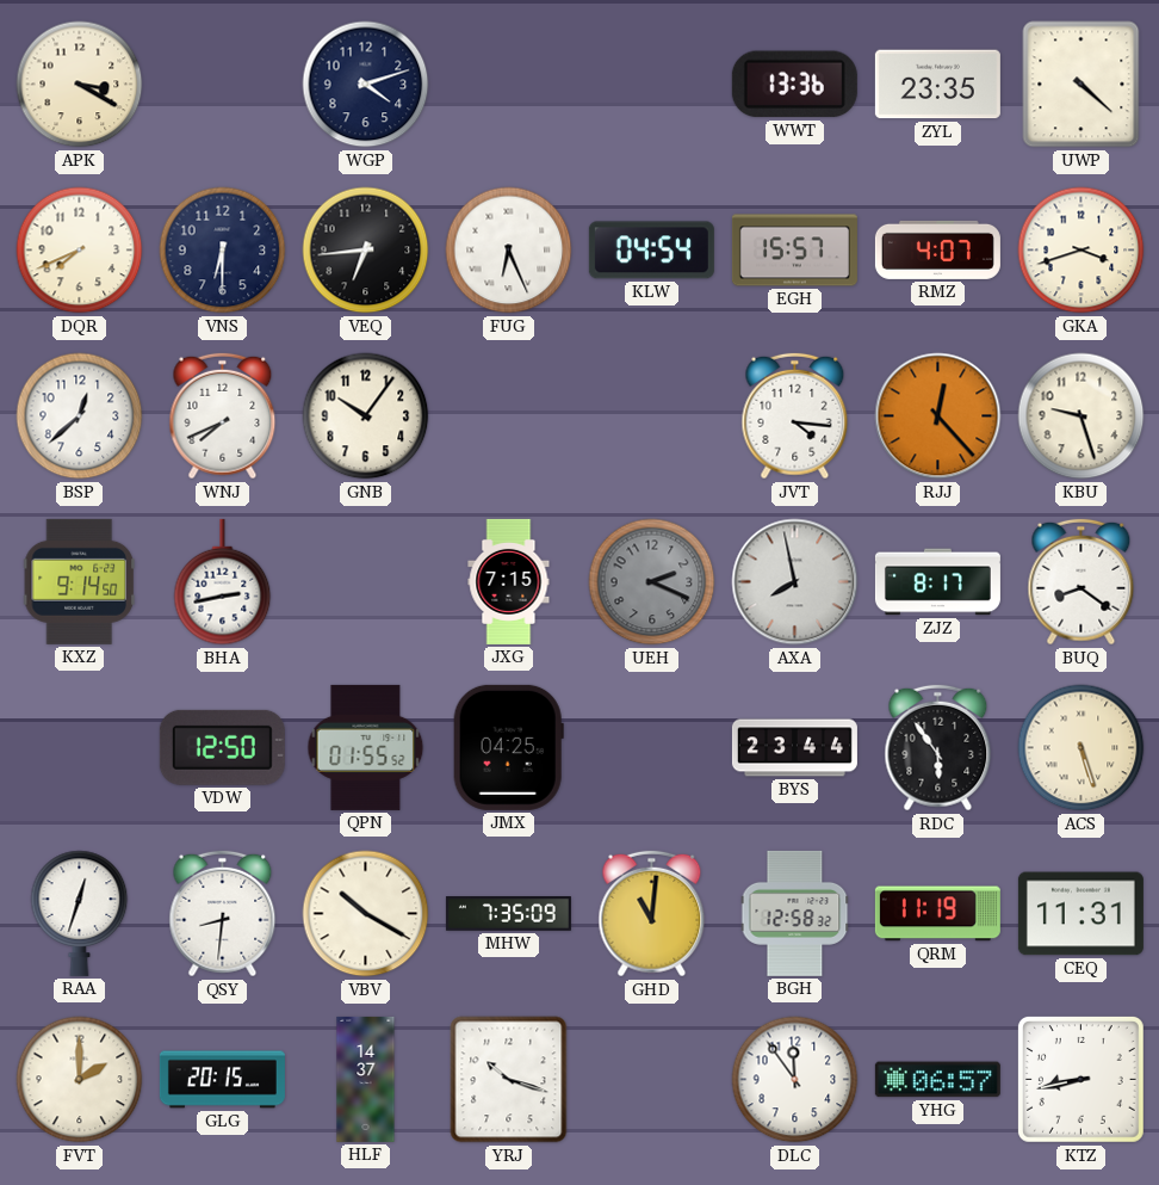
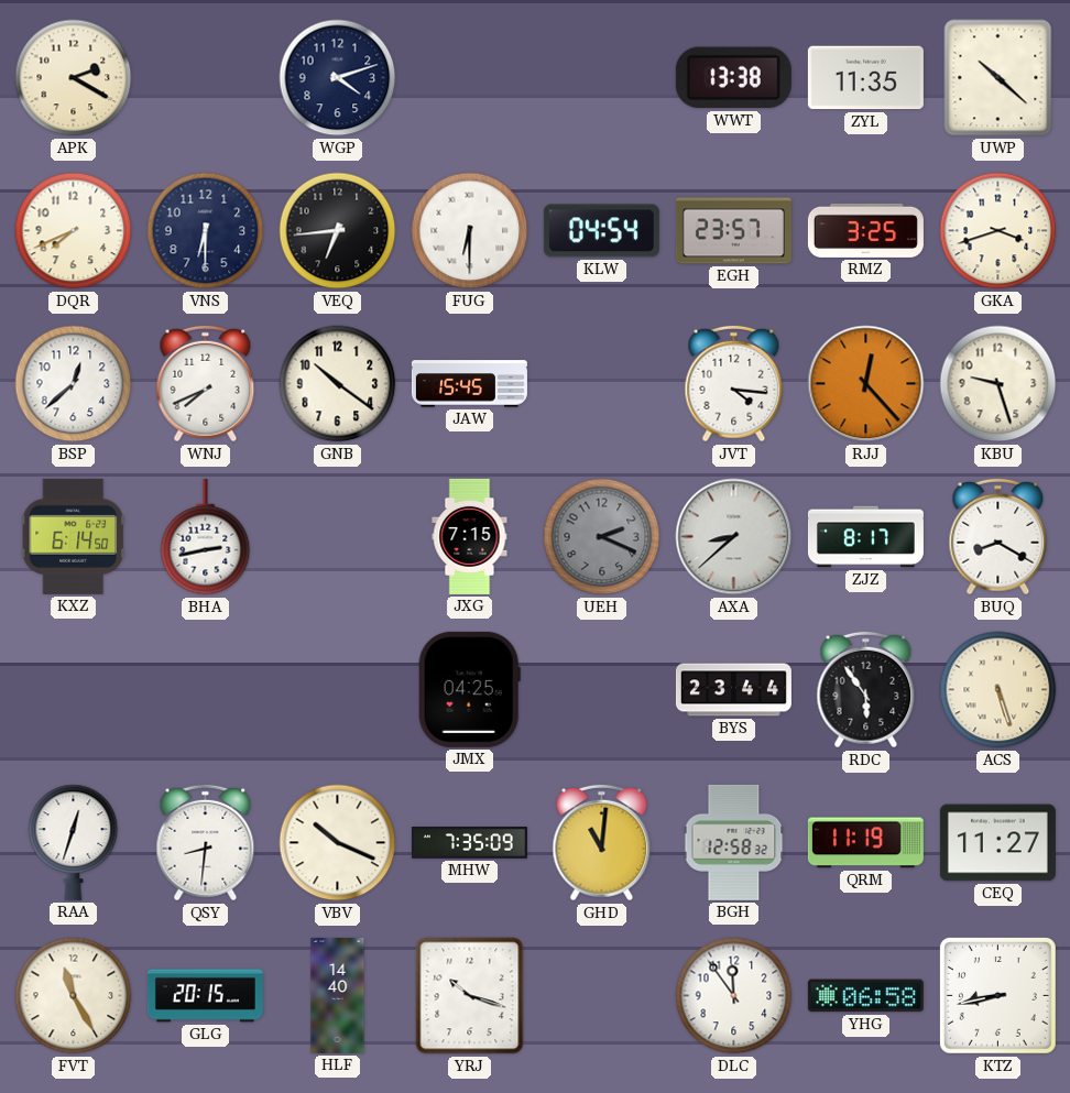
APK: 3:20 -> 2:20 (74, 78)
WWT: 13:36 -> 13:38 (733, 78)
ZYL: 23:35 -> 11:35 (865, 78)
UWP: 4:22 -> 10:22 (998, 78)
FUG: 6:26 -> 6:30 (470, 231)
EGH: 15:57 -> 23:57 (733, 231)
RMZ: 4:07 -> 3:25 (865, 230)
GNB: 10:06 -> 10:21 (338, 384)
JAW: none -> 15:45 (469, 384)
KXZ: 9:14 -> 6:14 (73, 536)
AXA: 7:58 -> 8:38 (734, 537)
BUQ: 8:21 -> 8:20 (998, 537)
VDW: 12:50 -> none (222, 747)
QPN: 01:55 -> none (366, 747)
VBV: 10:20 -> 10:19 (338, 843)
CEQ: 11:31 -> 11:27 (997, 843)
FVT: 2:00 -> 11:25 (74, 996)
HLF: 14:37 -> 14:40 (338, 995)
YHG: 06:57 -> 06:58 (865, 996)
